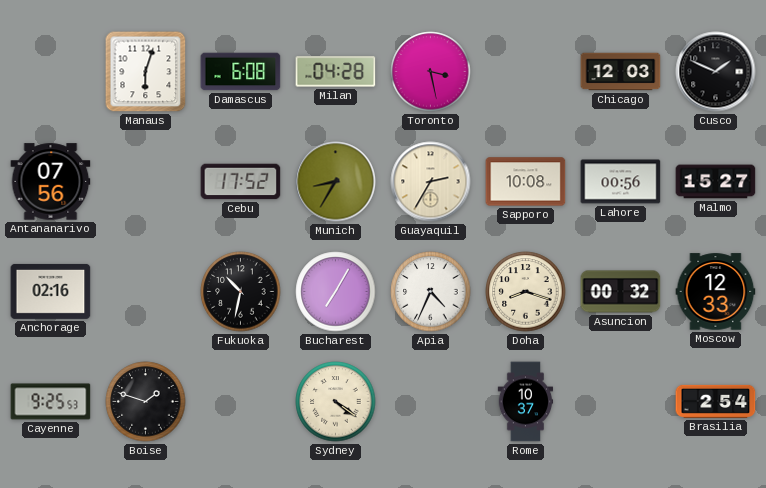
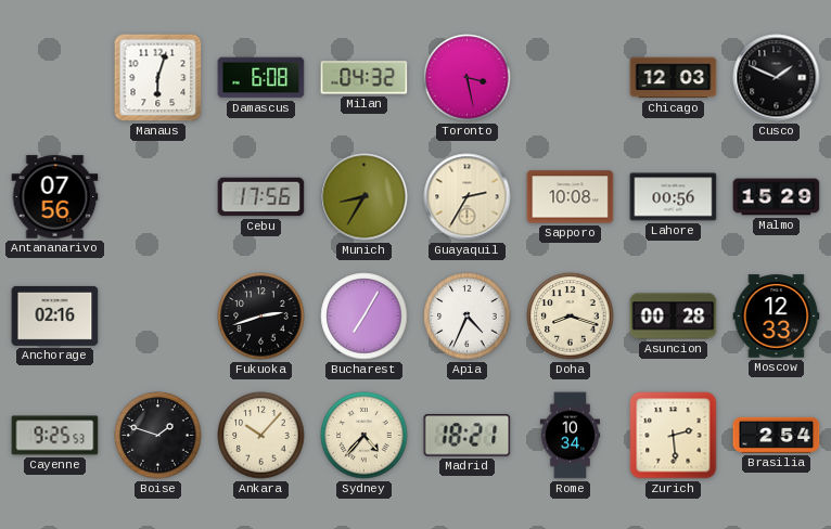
Milan: 04:28 -> 04:32 (365, 78)
Cebu: 17:52 -> 17:56 (261, 197)
Malmo: 15:27 -> 15:29 (777, 197)
Fukuoka: 10:32 -> 2:42 (261, 317)
Asuncion: 00:32 -> 00:28 (674, 317)
Ankara: none -> 10:07 (261, 436)
Sydney: 4:21 -> 4:37 (365, 436)
Madrid: none -> 18:21 (468, 436)
Rome: 10:37 -> 10:34 (571, 436)
Zurich: none -> 2:29 (674, 436)
